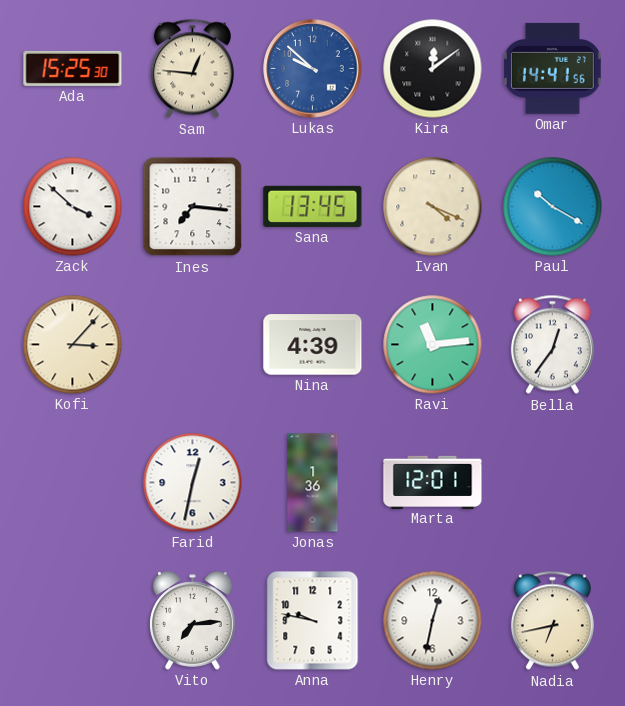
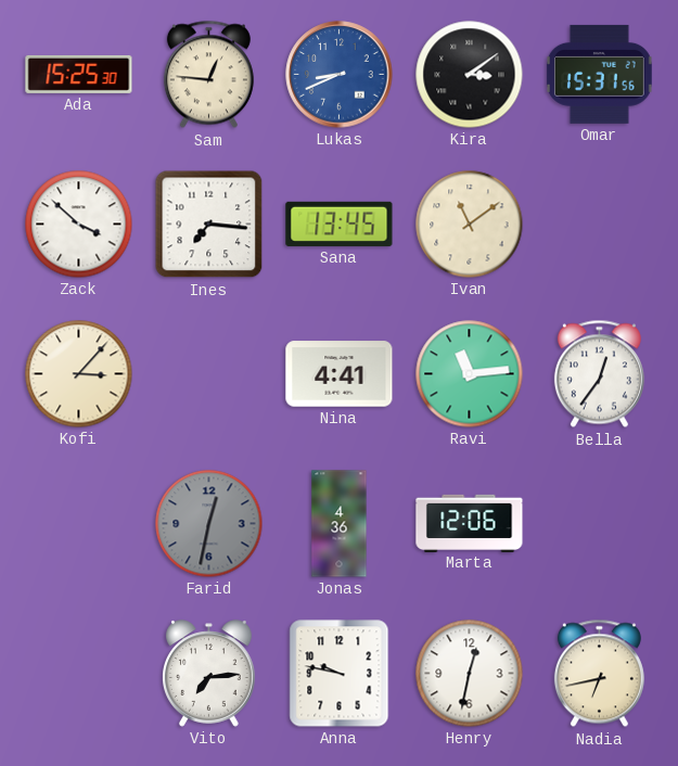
Lukas: 9:52 -> 8:41 (340, 75)
Kira: 12:09 -> 3:09 (470, 75)
Omar: 14:41 -> 15:31 (599, 74)
Ivan: 4:19 -> 11:09 (470, 225)
Paul: 10:20 -> none (553, 207)
Nina: 4:39 -> 4:41 (340, 374)
Farid dial: white -> grey (209, 524)
Jonas: 1:36 -> 4:36 (340, 524)
Marta: 12:01 -> 12:06 (470, 523)
